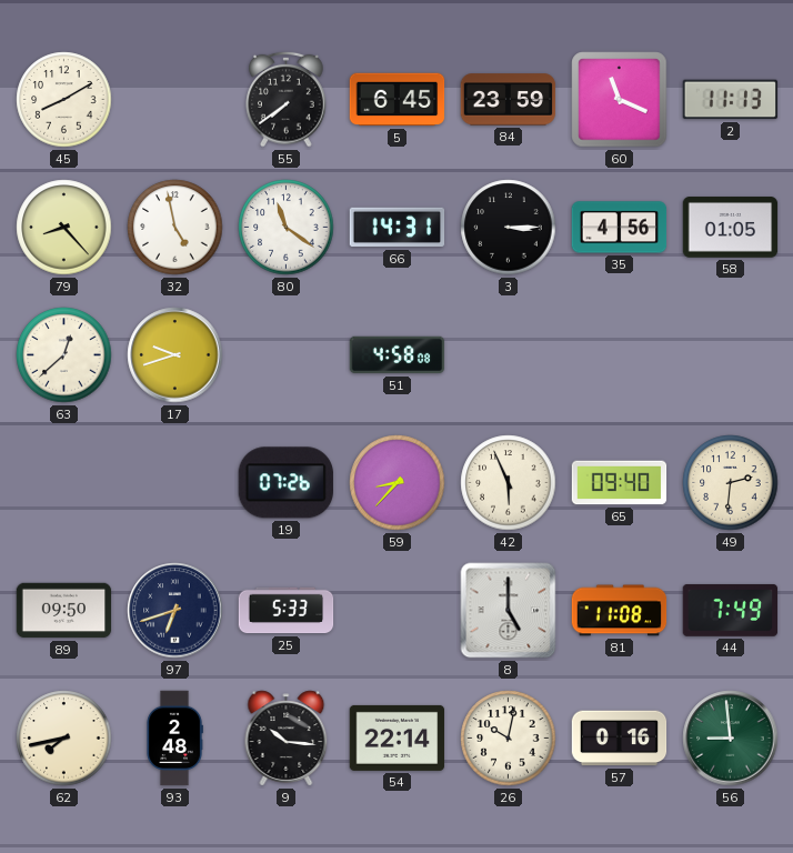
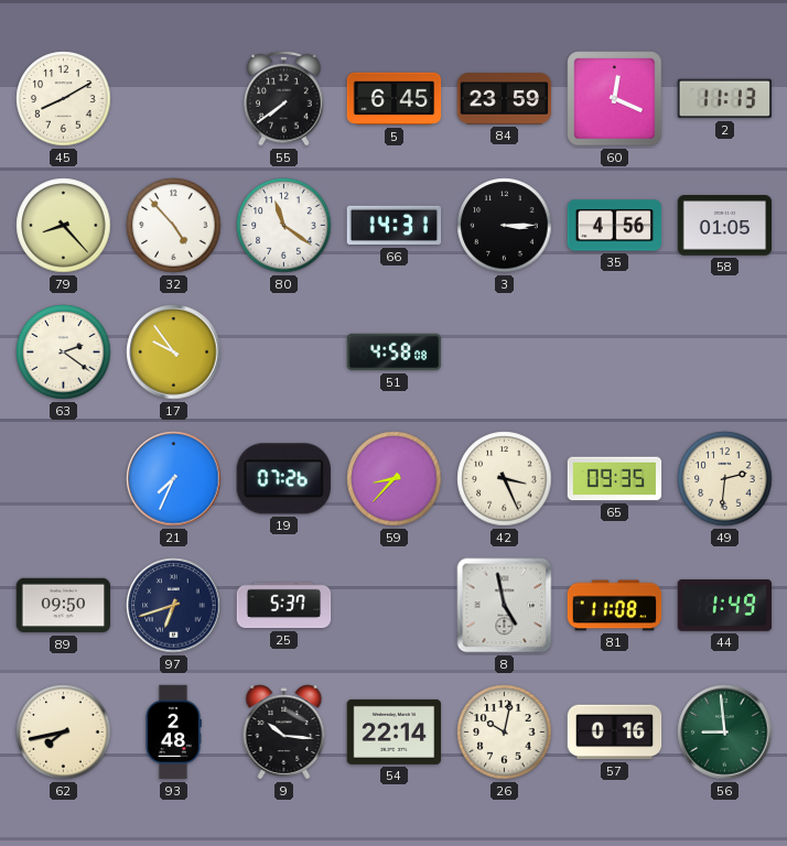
60: 11:19 -> 12:19 (615, 99)
32: 4:58 -> 4:53 (174, 226)
63: 12:38 -> 2:21 (64, 352)
17: 9:42 -> 9:54 (174, 352)
21: none -> 7:34 (174, 479)
42: 5:56 -> 3:26 (505, 479)
65: 09:40 -> 09:35 (615, 479)
25: 5:33 -> 5:37 (284, 606)
8: 5:00 -> 4:58 (505, 606)
44: 7:49 -> 1:49 (725, 606)
